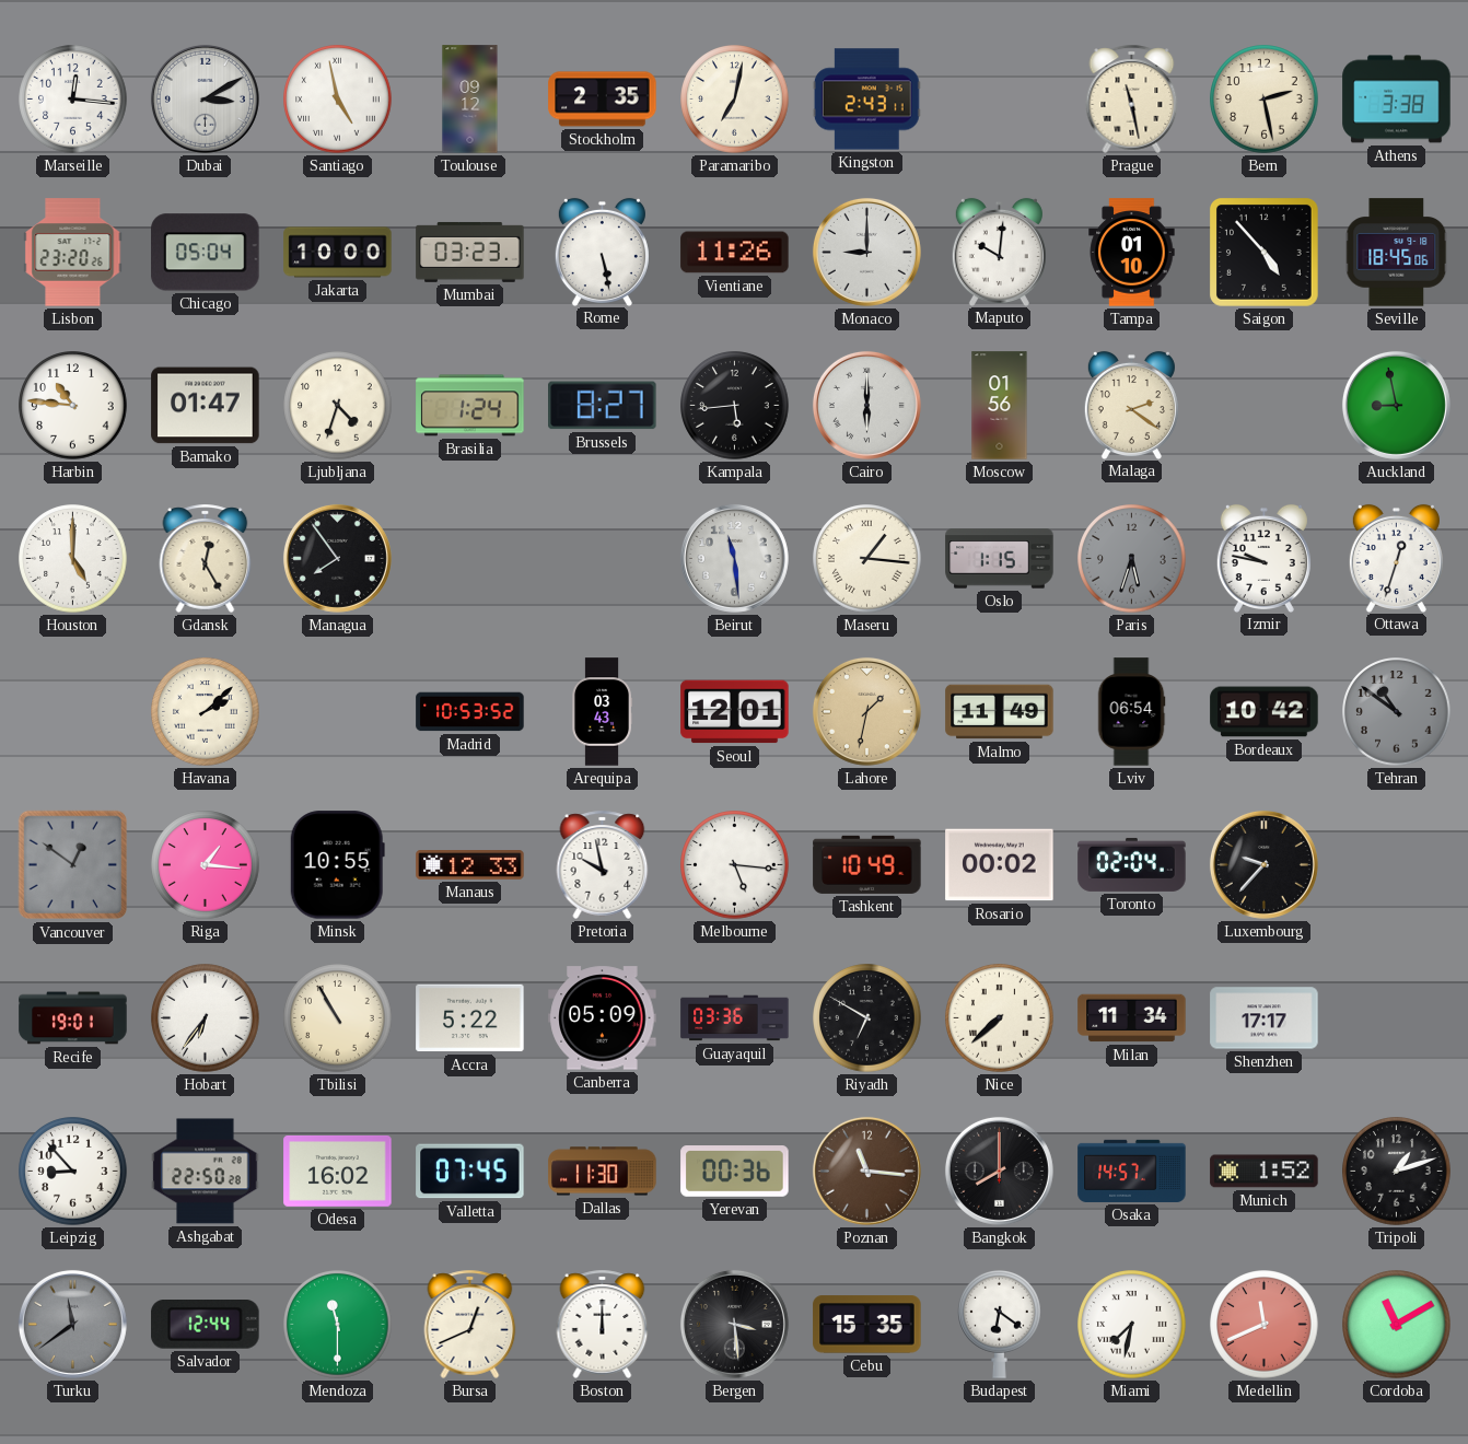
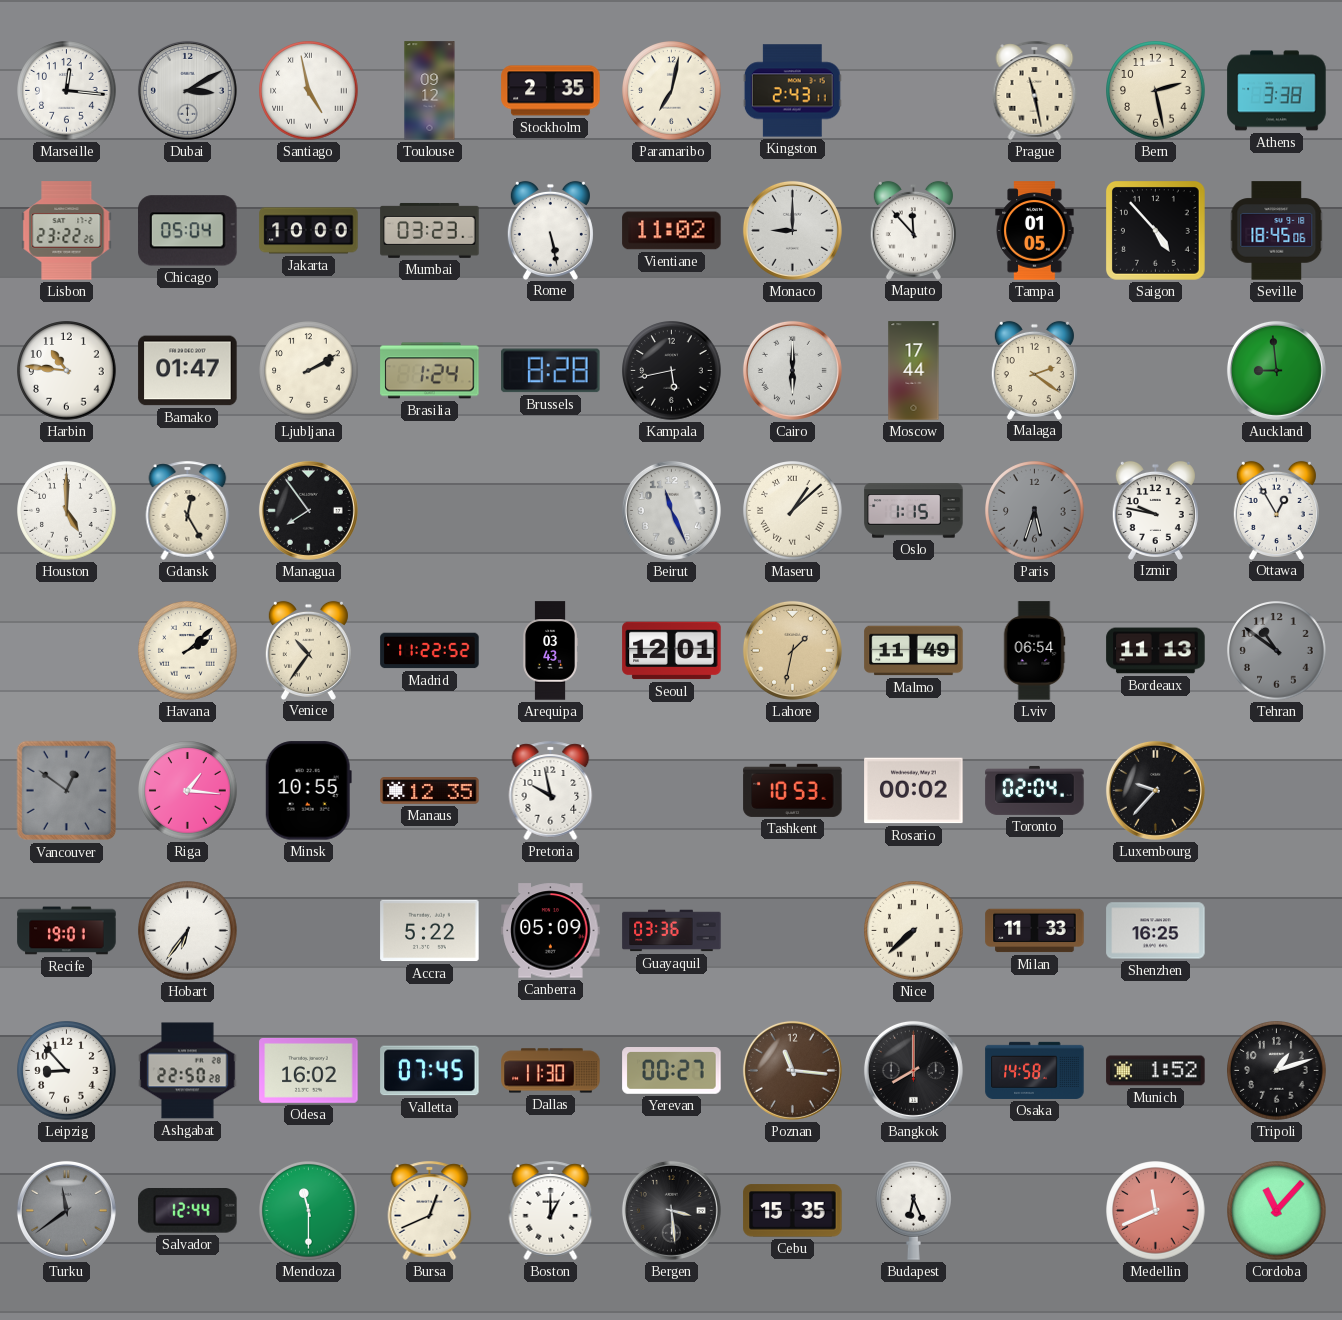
Lisbon: 23:20 -> 23:22 (67, 231)
Vientiane: 11:26 -> 11:02 (672, 231)
Maputo: 10:01 -> 11:53 (913, 230)
Tampa: 01:10 -> 01:05 (1035, 231)
Ljubljana: 4:33 -> 2:10 (309, 371)
Brussels: 8:27 -> 8:28 (551, 371)
Kampala: 5:44 -> 5:43 (672, 371)
Moscow: 01:56 -> 17:44 (914, 371)
Auckland: 8:58 -> 8:59 (1276, 370)
Beirut: 11:29 -> 11:26 (671, 510)
Maseru: 1:16 -> 1:08 (793, 511)
Ottawa: 12:33 -> 12:55 (1276, 510)
Venice: none -> 10:36 (308, 650)
Madrid: 10:53 -> 11:22 (430, 651)
Bordeaux: 10:42 -> 11:13 (1156, 651)
Manaus: 12:33 -> 12:35 (430, 791)
Melbourne: 5:16 -> none (735, 865)
Tashkent: 10:49 -> 10:53 (793, 790)
Tbilisi: 10:55 -> none (338, 1018)
Riyadh: 6:50 -> none (867, 1018)
Milan: 11:34 -> 11:33 (1035, 931)
Shenzhen: 17:17 -> 16:25 (1156, 931)
Yerevan: 00:36 -> 00:27 (672, 1071)
Osaka: 14:57 -> 14:58 (1035, 1070)
Boston: 12:00 -> 1:00 (551, 1210)
Budapest: 6:21 -> 6:26 (914, 1210)
Miami: 7:32 -> none (1132, 1325)
Cordoba: 11:10 -> 11:07 (1277, 1211)
